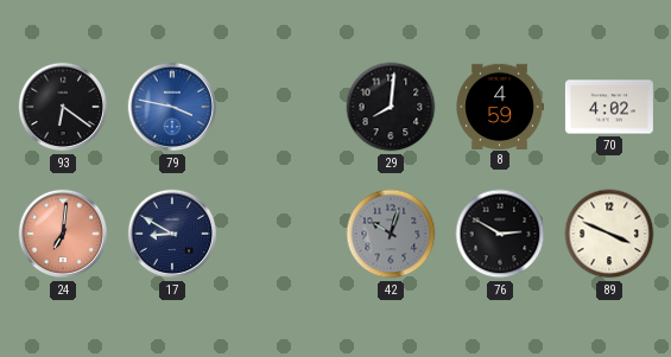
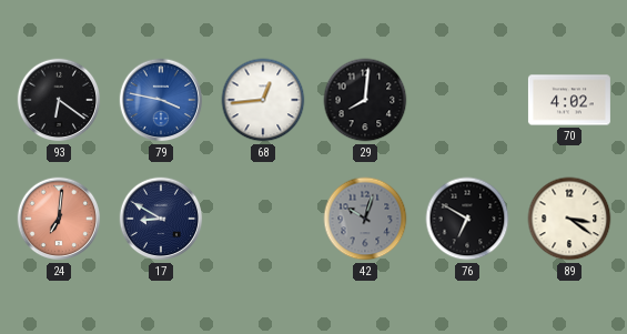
68: none -> 12:44 (263, 100)
8: 4:59 -> none (500, 106)
76: 2:50 -> 6:50 (467, 219)
89: 3:49 -> 3:21 (569, 219)
